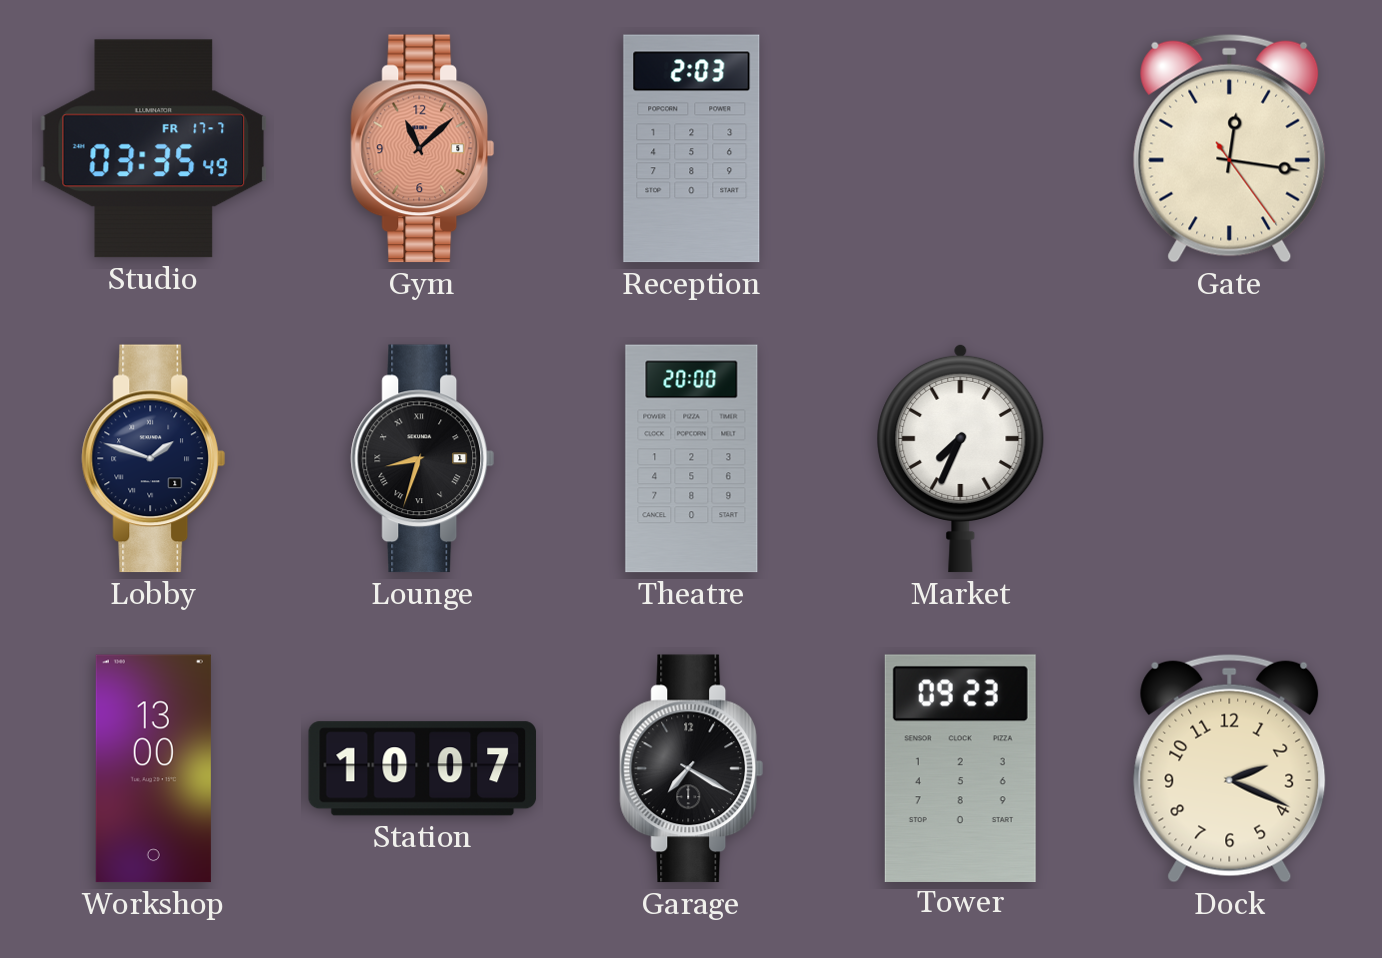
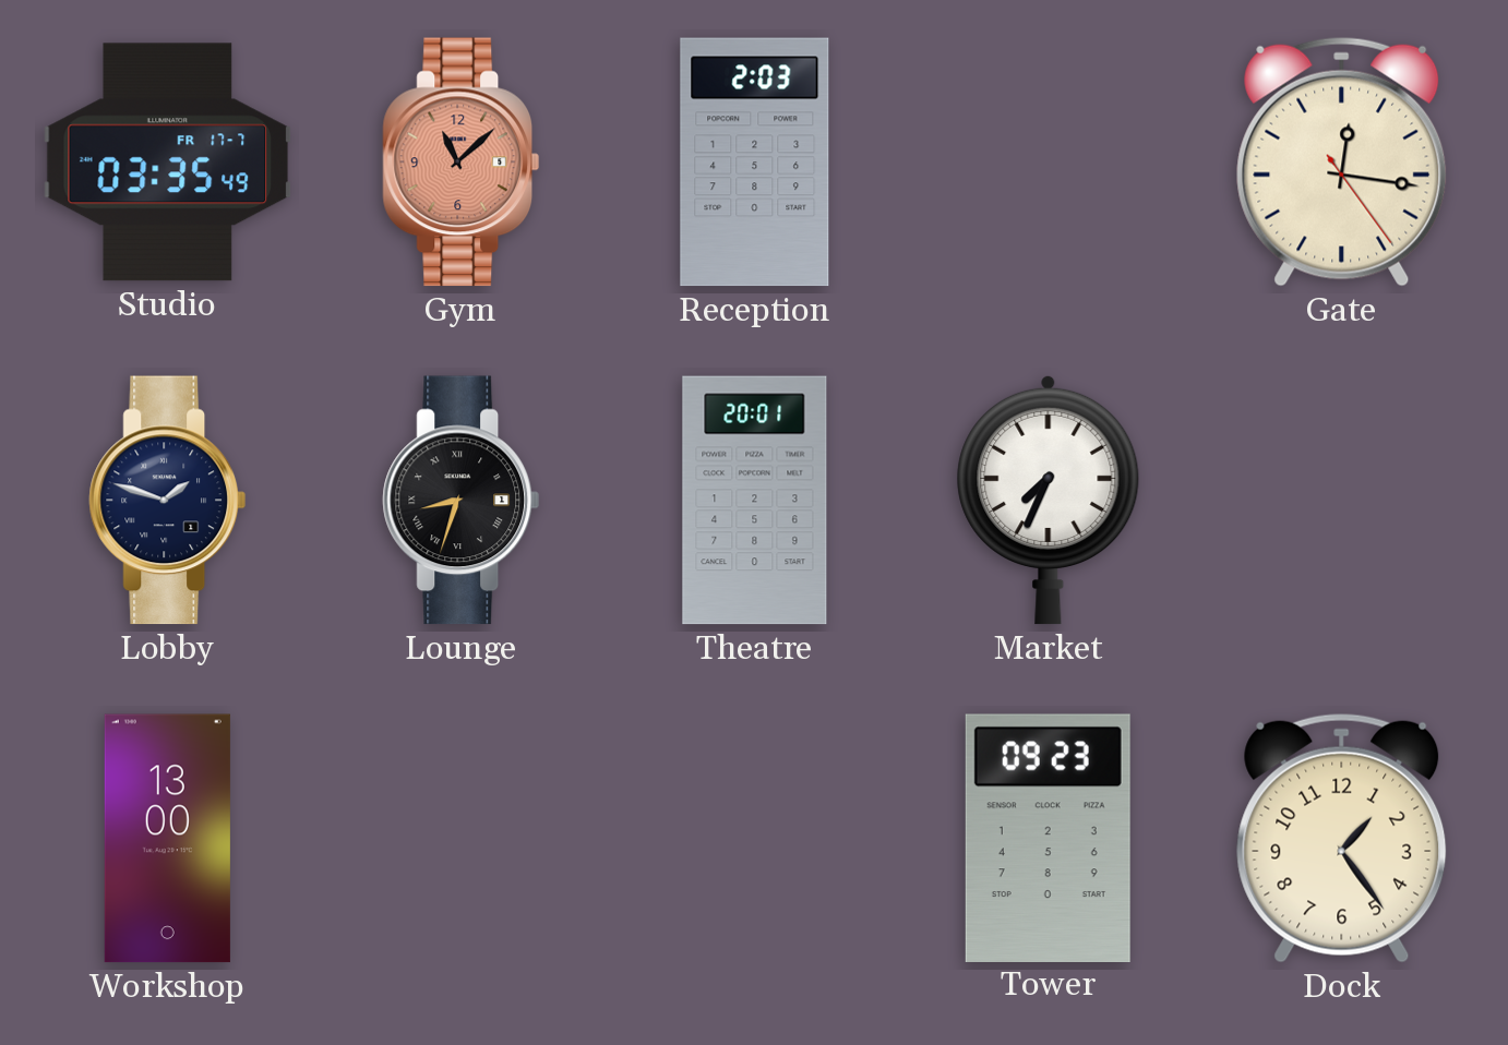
Theatre: 20:00 -> 20:01 (755, 501)
Station: 10:07 -> none (423, 769)
Garage: 7:20 -> none (692, 769)
Dock: 2:19 -> 1:24 (1342, 838)
